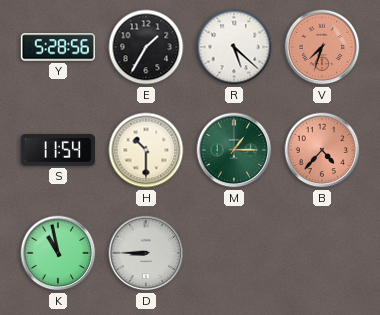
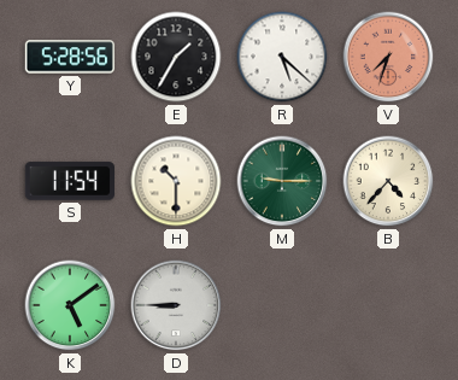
M: 1:15 -> 9:15 (282, 181)
B dial: salmon -> cream (388, 181)
K: 10:58 -> 5:09 (70, 305)
